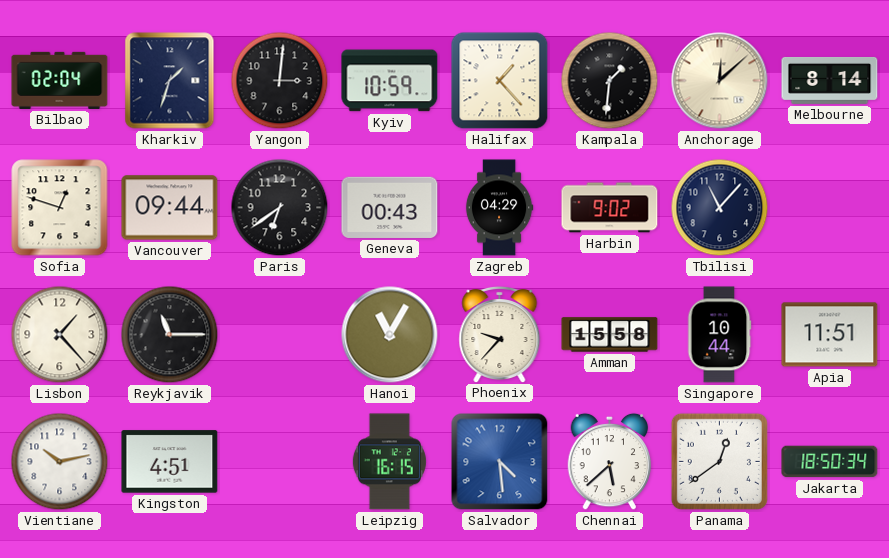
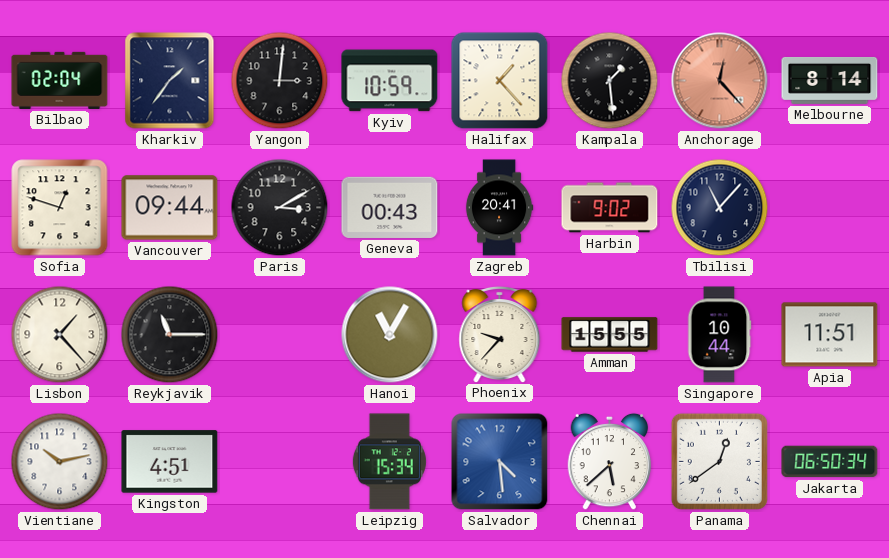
Kharkiv: 1:33 -> 1:36 (170, 81)
Kampala: 1:31 -> 1:29 (610, 81)
Anchorage: 12:08 -> 12:23 (720, 81)
Anchorage dial: cream -> salmon (720, 81)
Paris: 6:39 -> 3:10 (280, 208)
Zagreb: 04:29 -> 20:41 (499, 208)
Amman: 15:58 -> 15:55 (610, 335)
Leipzig: 16:15 -> 15:34 (389, 462)
Jakarta: 18:50 -> 06:50 (830, 462)
